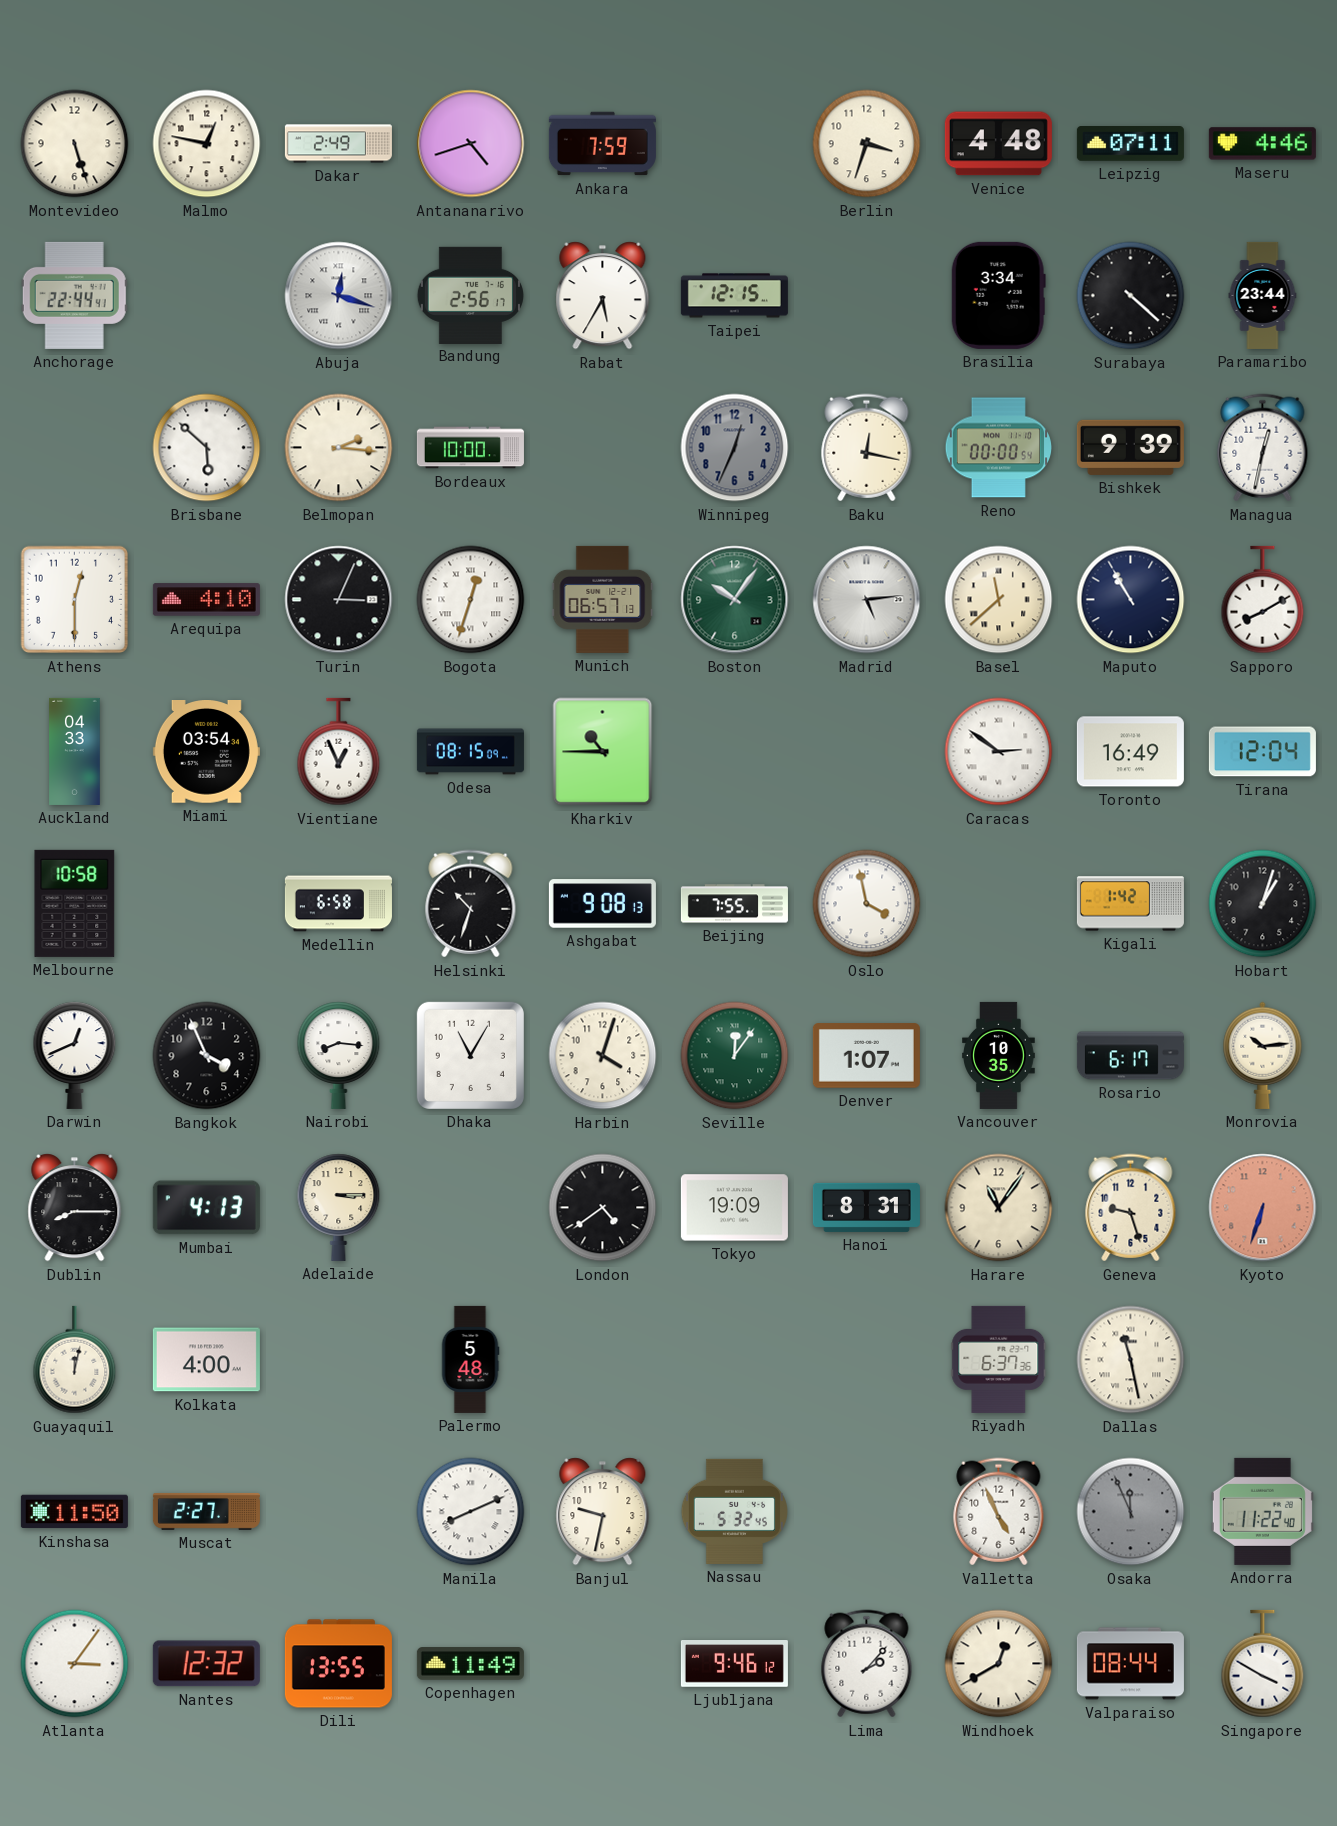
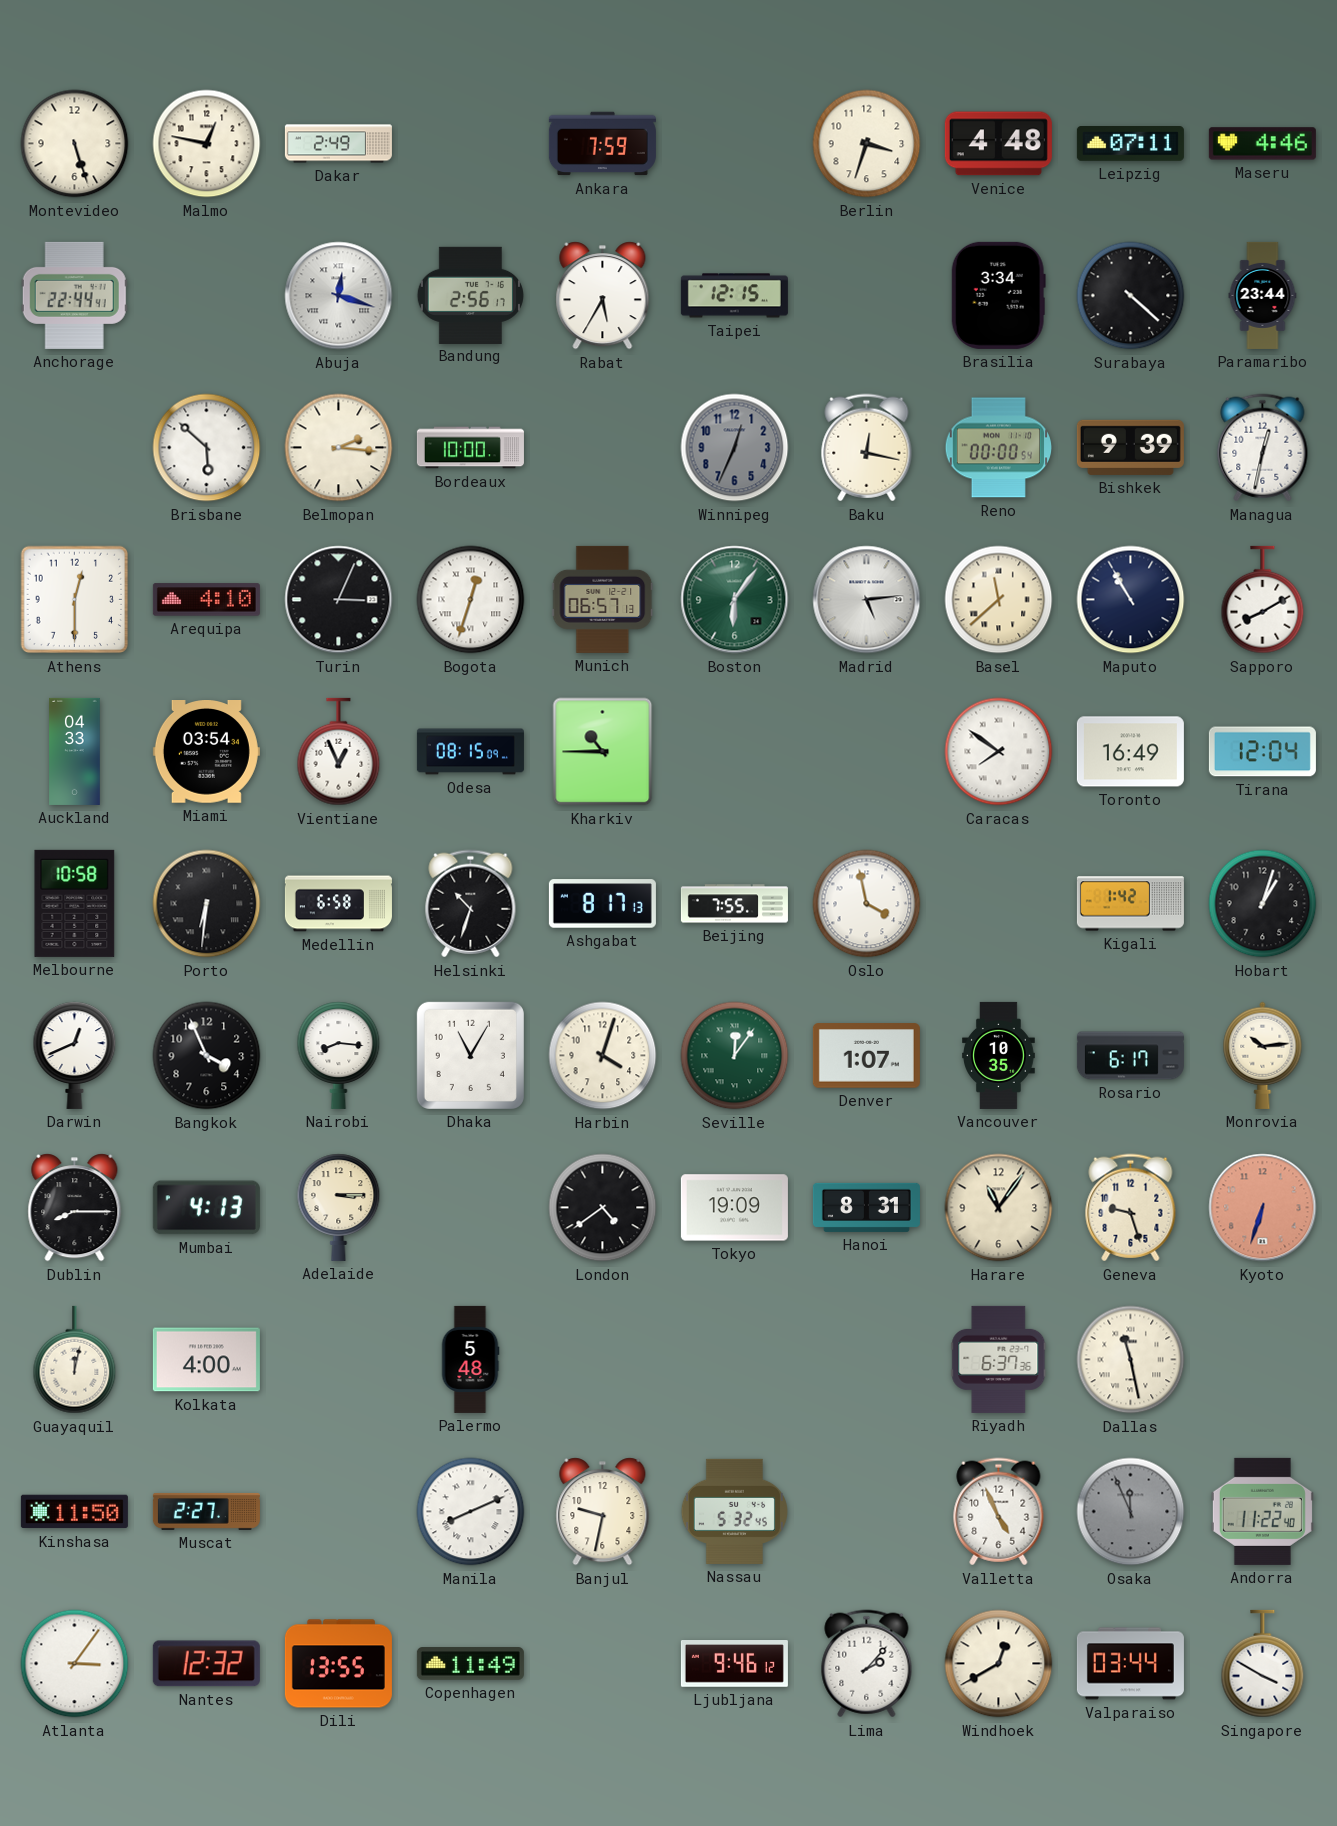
Antananarivo: 4:42 -> none (471, 144)
Boston: 10:06 -> 6:06 (735, 600)
Caracas: 2:51 -> 7:51 (999, 752)
Porto: none -> 6:31 (207, 904)
Ashgabat: 9:08 -> 8:17 (602, 904)
Valparaiso: 08:44 -> 03:44 (1130, 1664)
